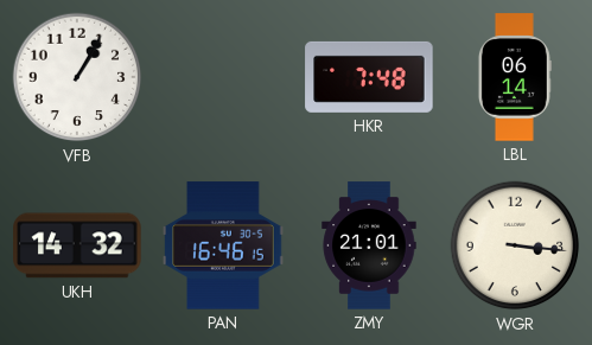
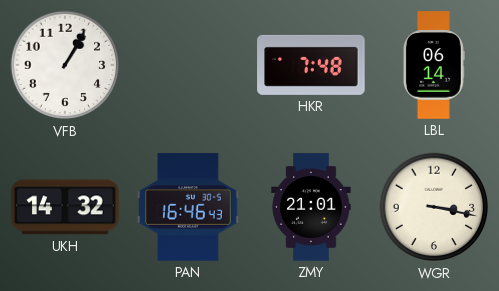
PAN: 16:46:15 -> 16:46:43 (188, 207)
WGR: 3:16 -> 3:17 (434, 207)
